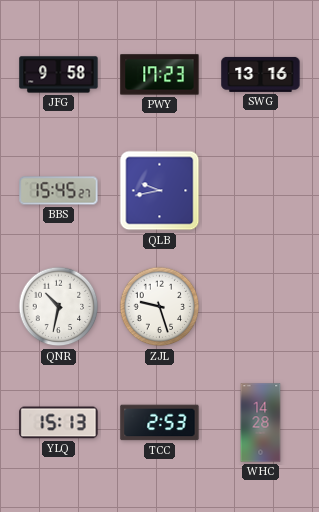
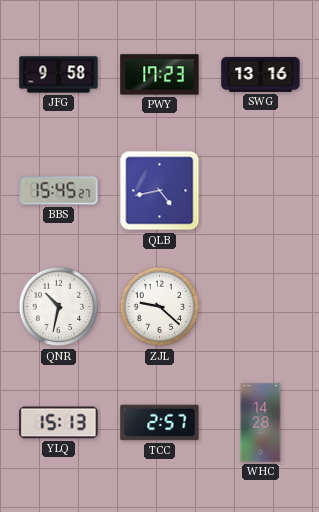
QLB: 9:43 -> 4:43 (160, 191)
ZJL: 9:27 -> 9:22 (160, 307)
TCC: 2:53 -> 2:57 (160, 423)
